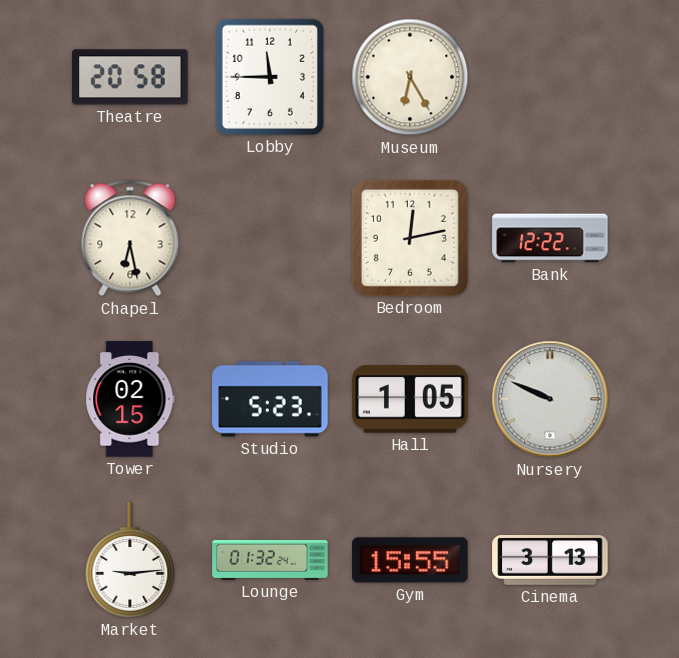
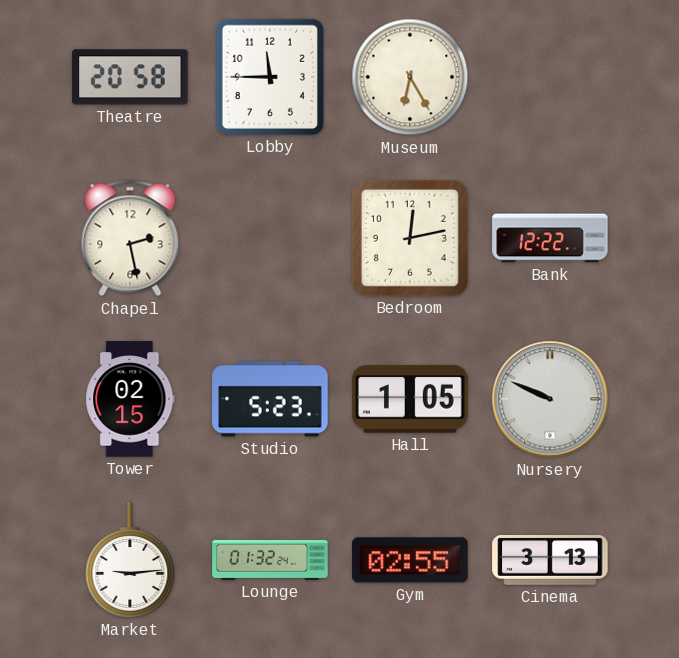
Chapel: 6:28 -> 2:28 (130, 238)
Gym: 15:55 -> 02:55 (410, 560)
